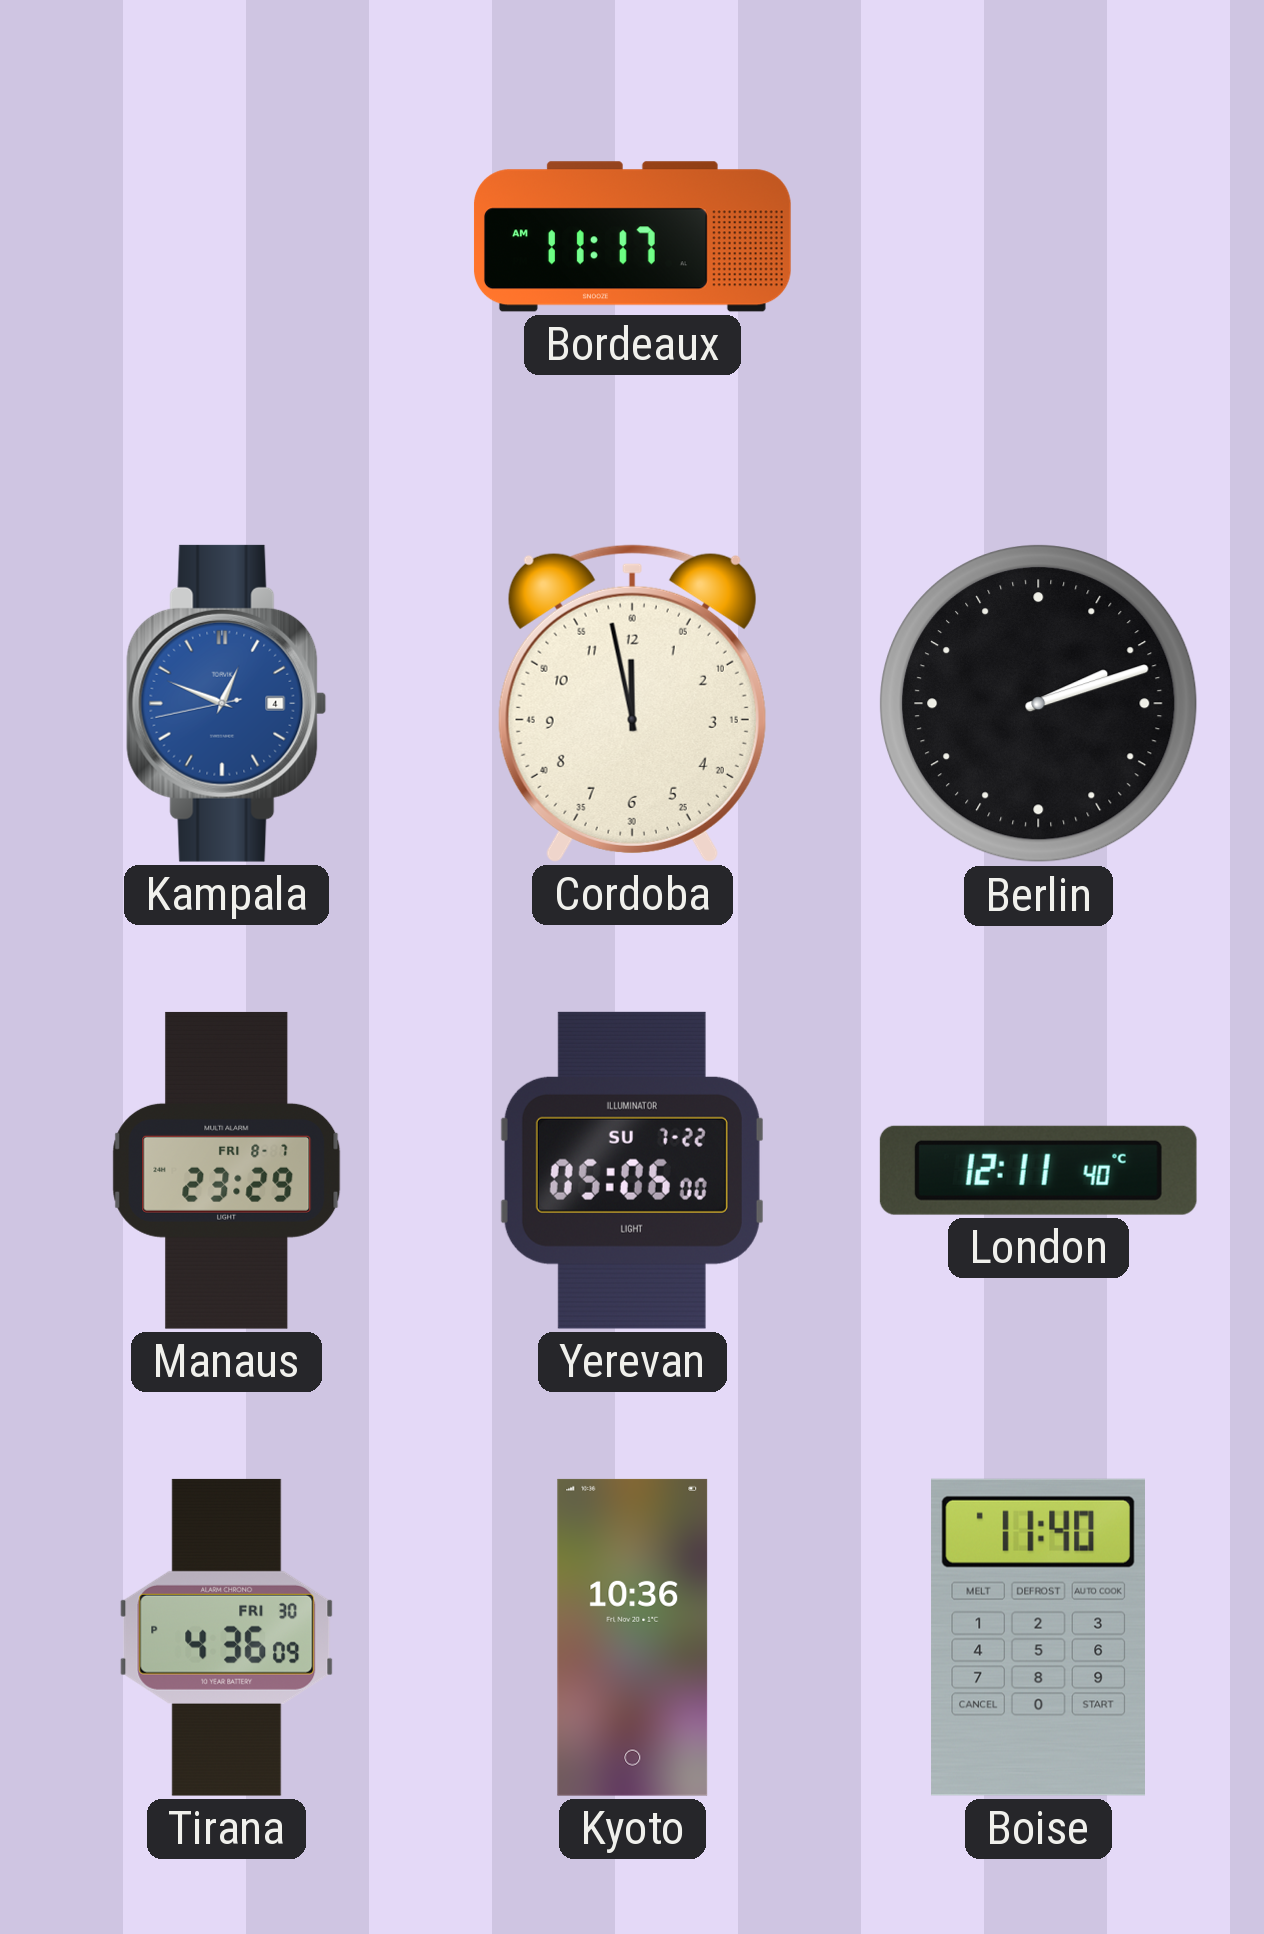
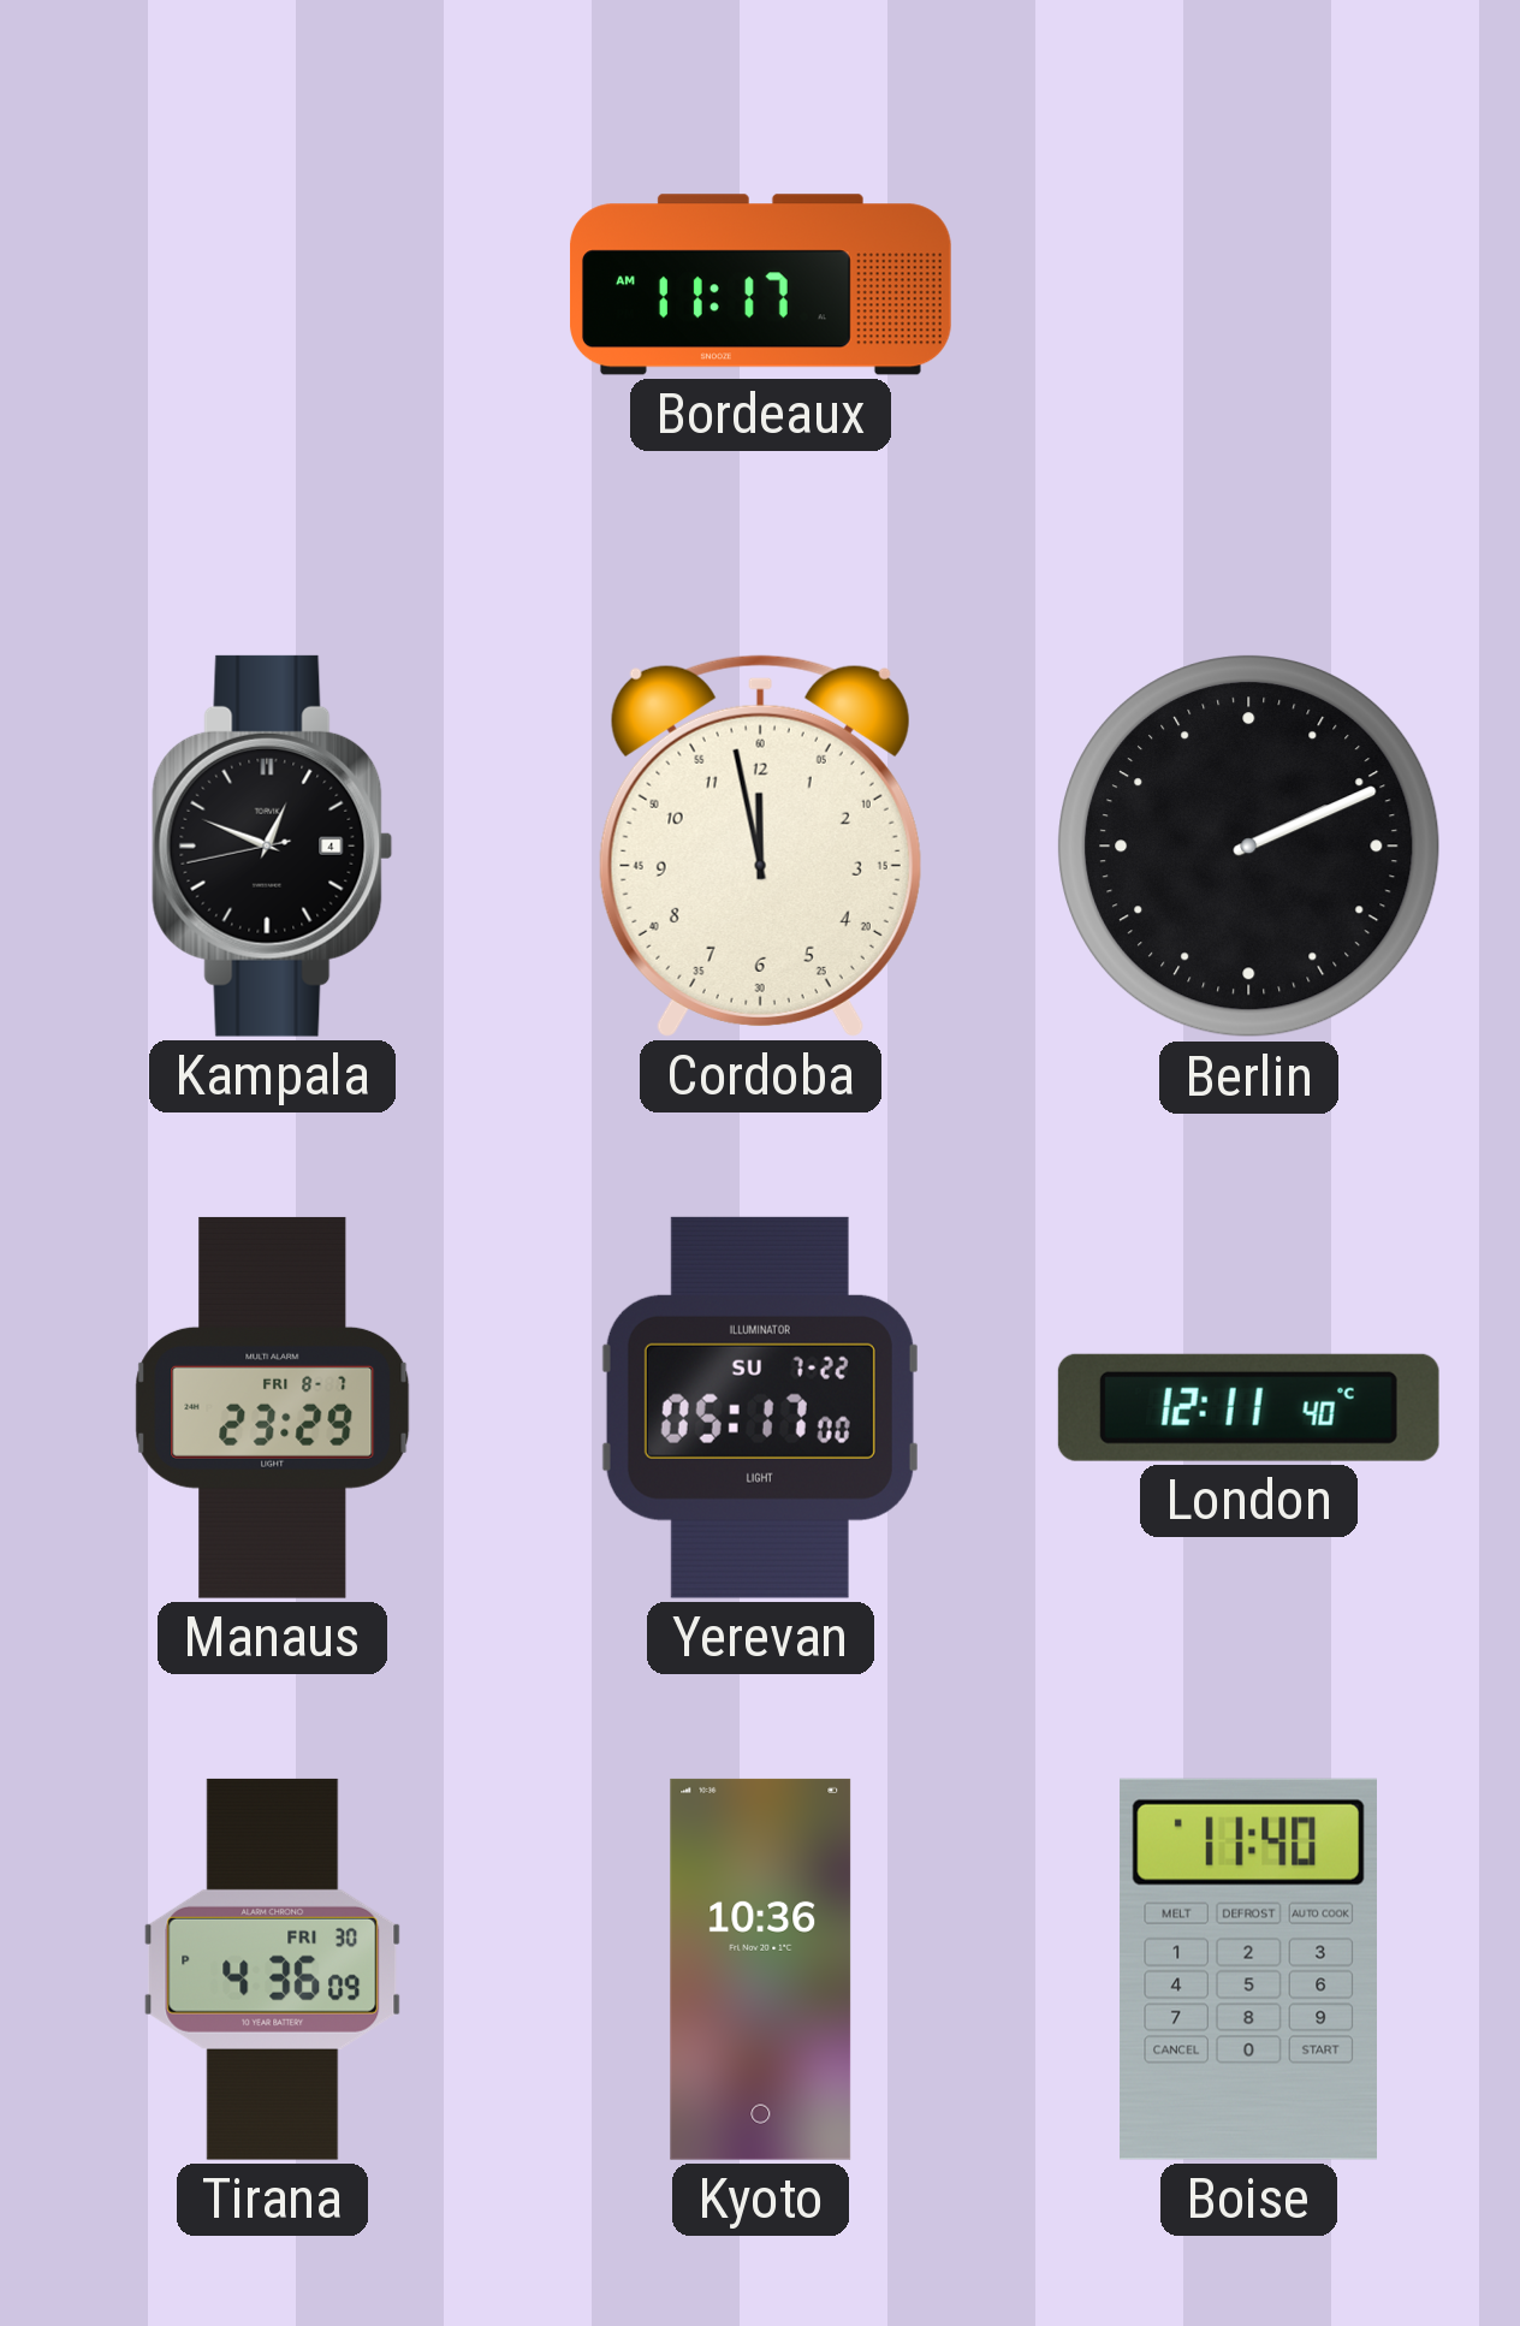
Kampala dial: blue -> black (273, 845)
Berlin: 2:12 -> 2:11 (1249, 847)
Yerevan: 05:06 -> 05:17 (760, 1407)
